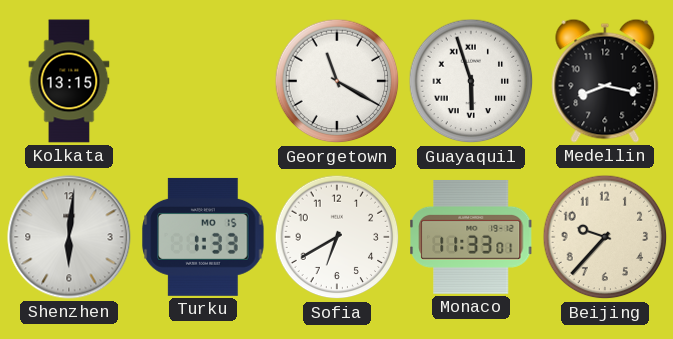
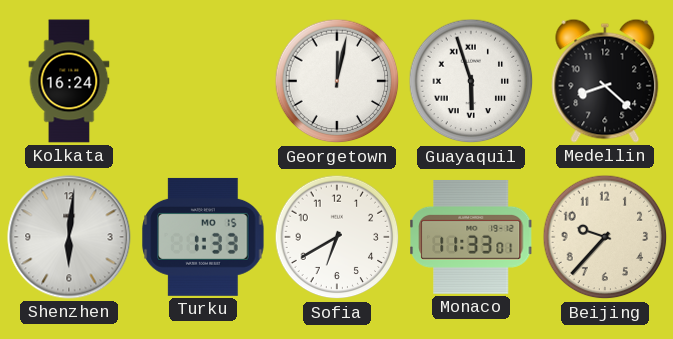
Kolkata: 13:15 -> 16:24 (69, 81)
Georgetown: 11:20 -> 12:02 (337, 81)
Medellin: 8:17 -> 8:22 (605, 81)
